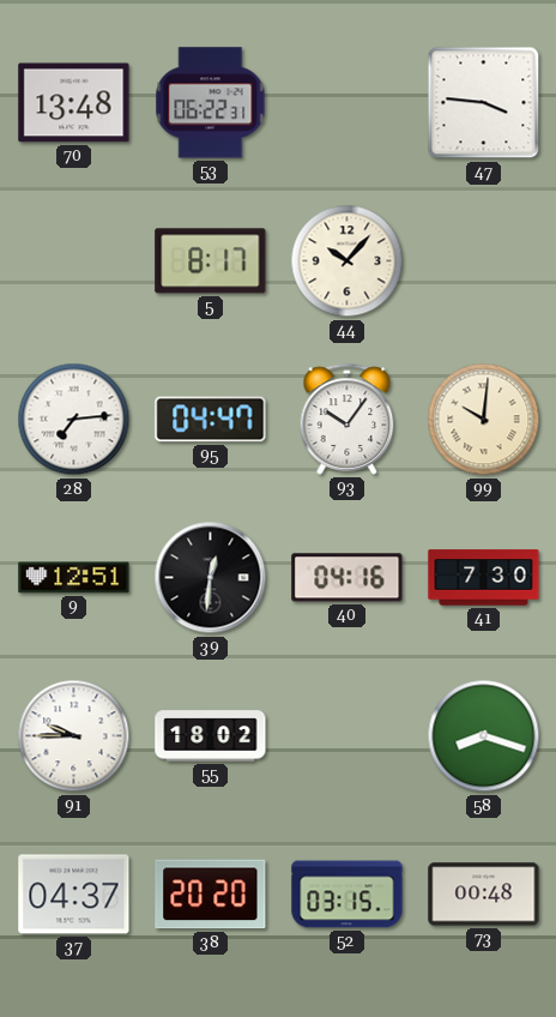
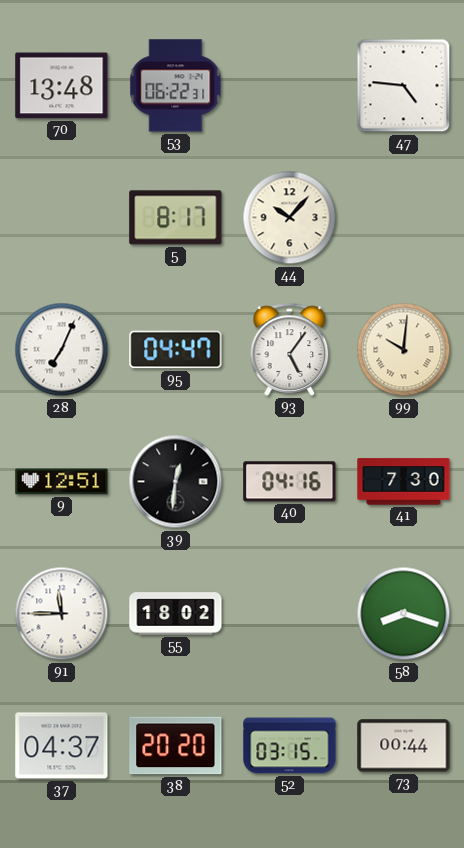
47: 3:46 -> 4:46 (404, 86)
28: 7:14 -> 7:04 (62, 350)
93: 10:06 -> 5:06 (290, 349)
91: 9:45 -> 11:45 (62, 614)
73: 00:48 -> 00:44 (404, 746)
